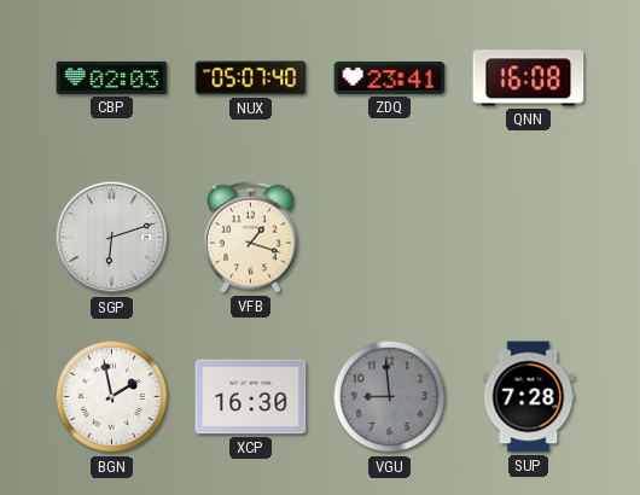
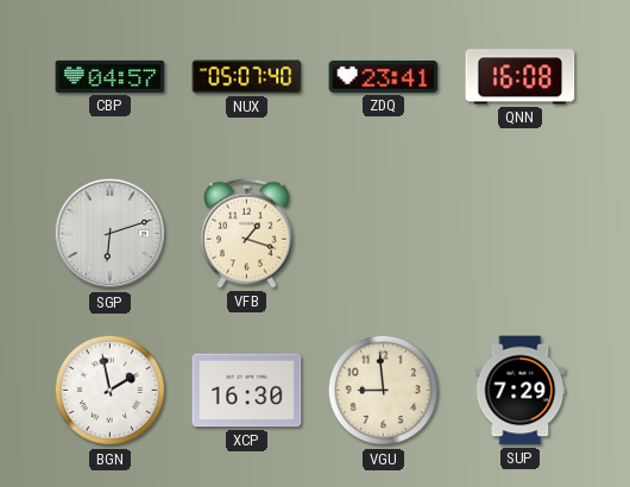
CBP: 02:03 -> 04:57 (111, 76)
VGU dial: grey -> cream (384, 391)
SUP: 7:28 -> 7:29 (521, 391)
